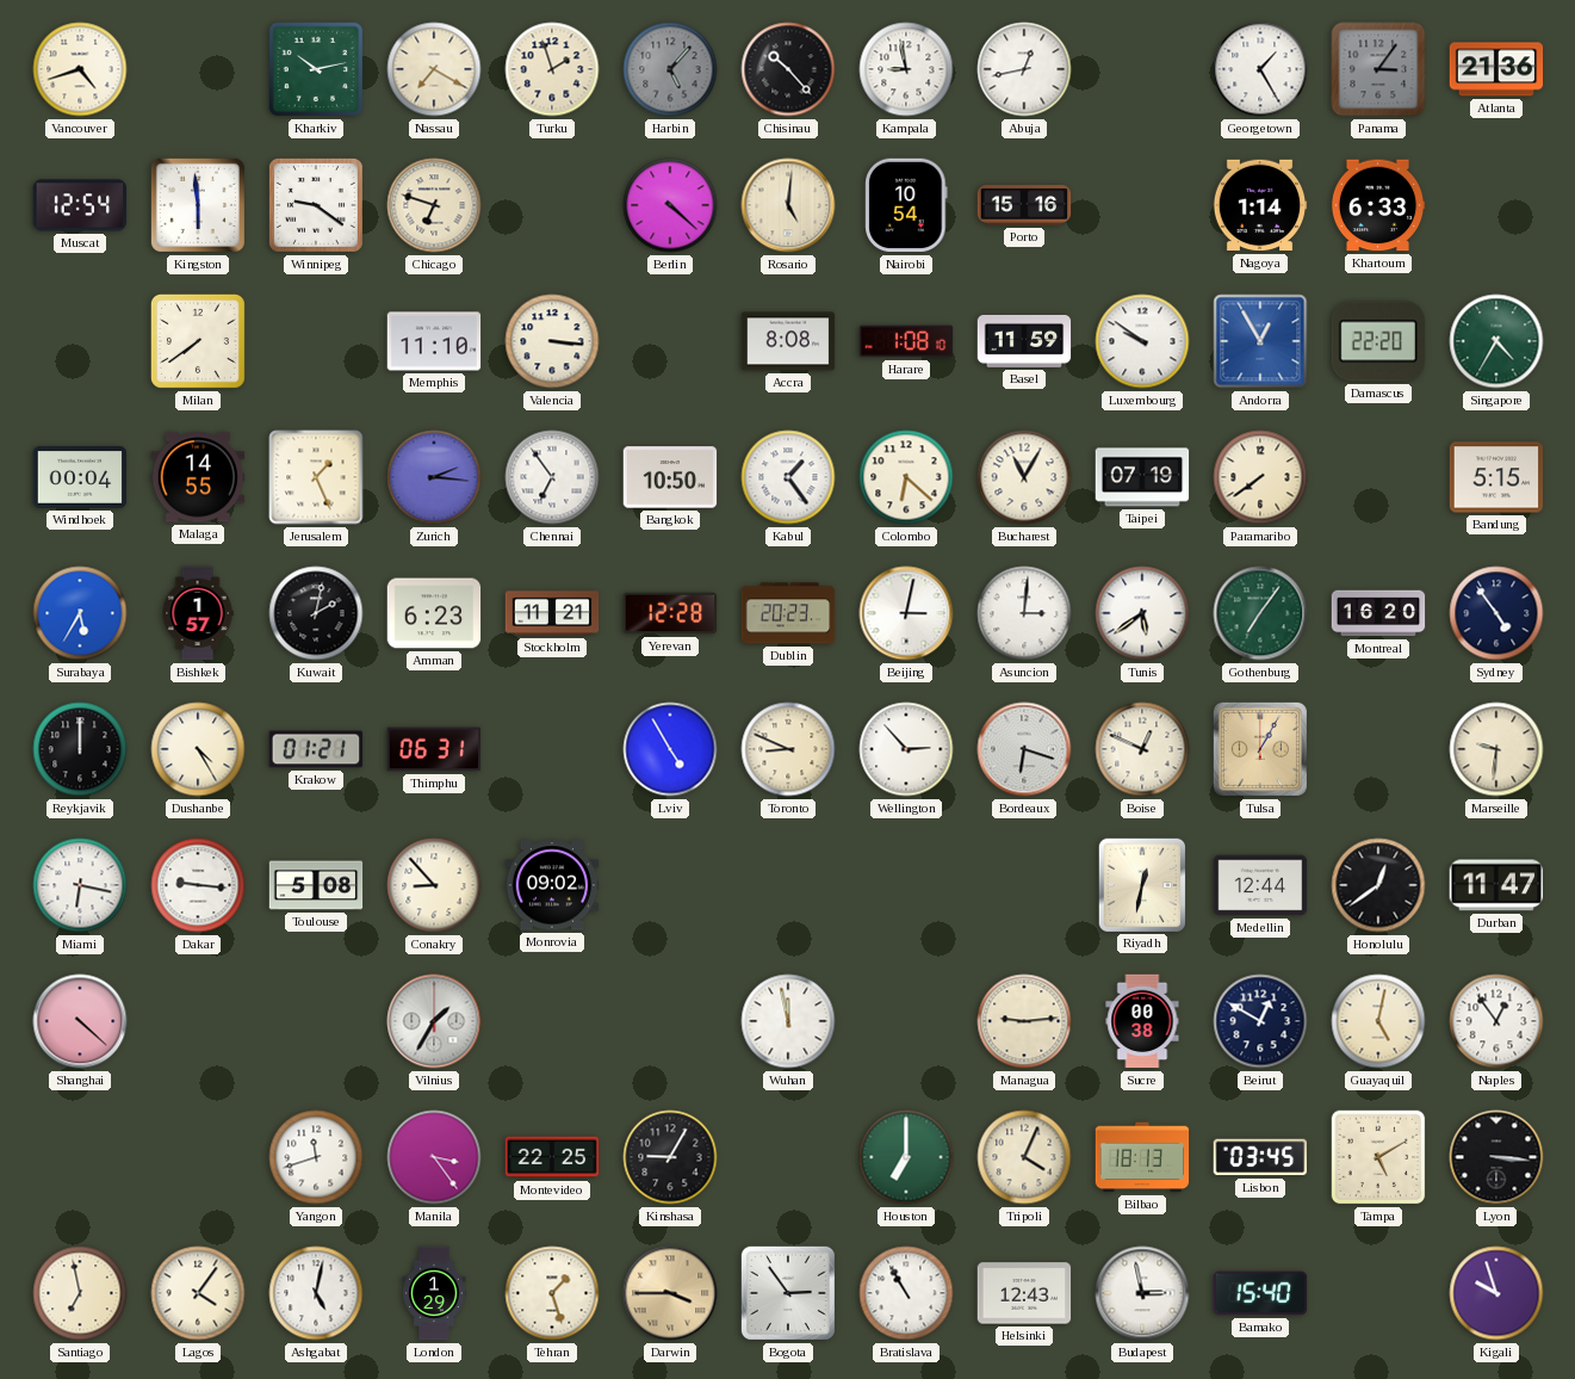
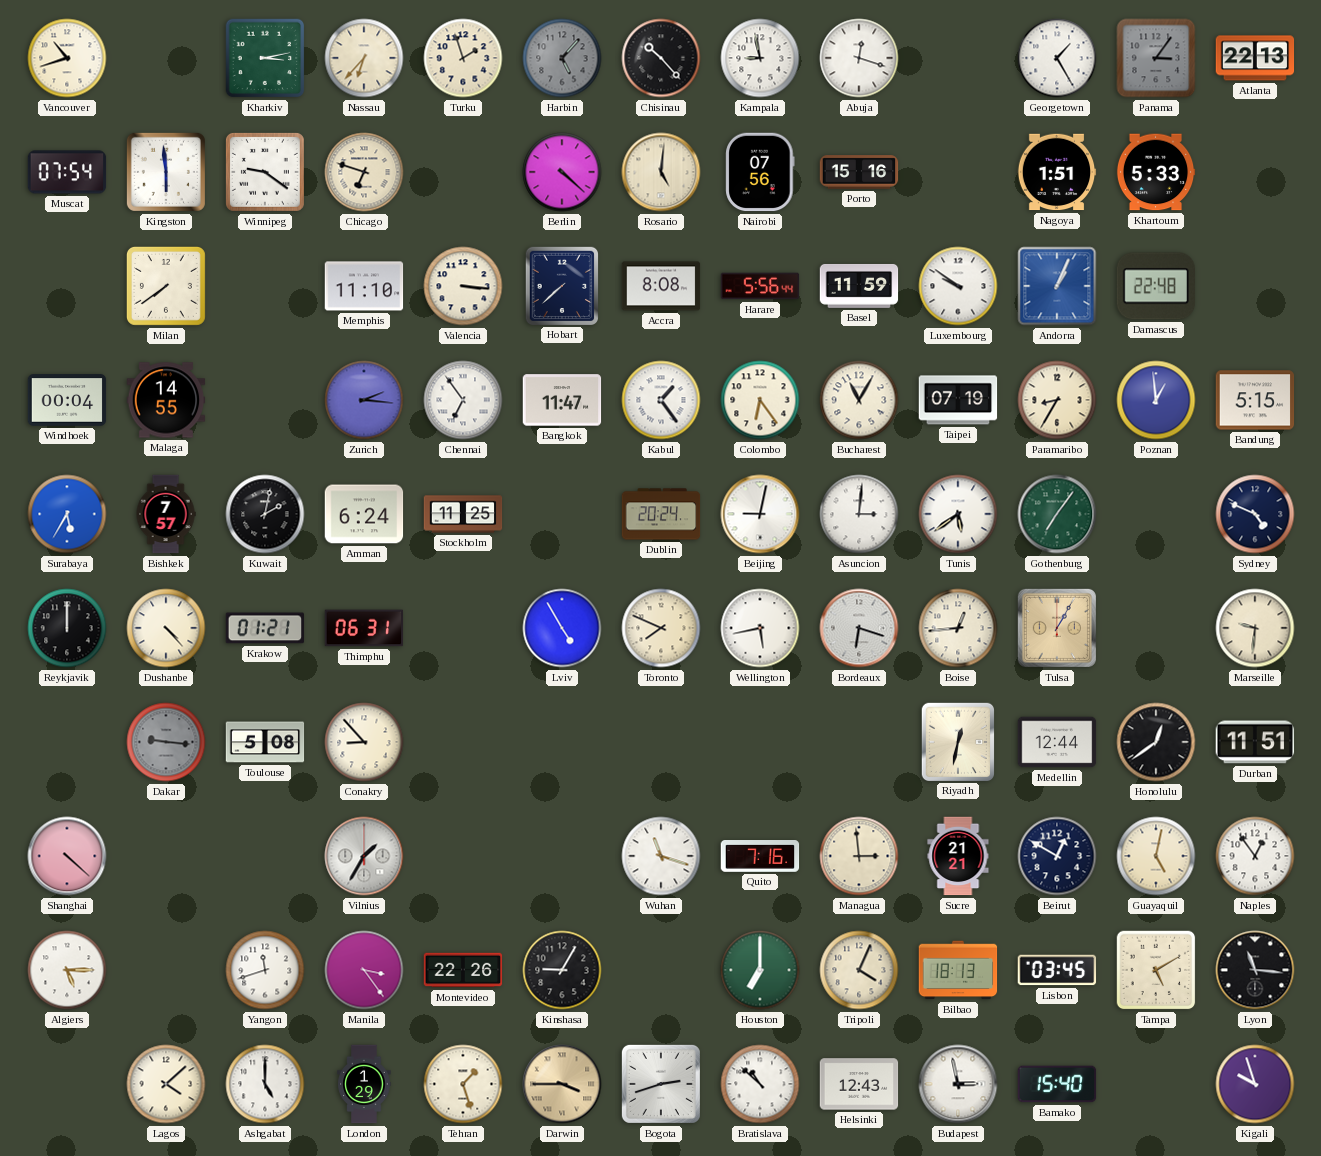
Vancouver: 4:42 -> 10:42 (67, 58)
Kharkiv: 10:13 -> 3:13 (265, 58)
Nassau: 7:20 -> 6:37 (364, 58)
Abuja: 12:43 -> 12:18 (859, 58)
Atlanta: 21:36 -> 22:13 (1255, 58)
Muscat: 12:54 -> 07:54 (67, 172)
Nairobi: 10:54 -> 07:56 (760, 172)
Nagoya: 1:14 -> 1:51 (1057, 172)
Khartoum: 6:33 -> 5:33 (1156, 172)
Hobart: none -> 7:38 (561, 285)
Harare: 1:08 -> 5:56 (760, 286)
Andorra: 12:55 -> 1:04 (1057, 286)
Damascus: 22:20 -> 22:48 (1155, 286)
Singapore: 4:35 -> none (1496, 341)
Jerusalem: 1:26 -> none (316, 477)
Bangkok: 10:50 -> 11:47 (562, 400)
Colombo: 6:22 -> 6:24 (760, 400)
Paramaribo: 7:39 -> 8:35 (1057, 400)
Poznan: none -> 12:59 (1156, 400)
Bishkek: 1:57 -> 7:57 (166, 514)
Amman: 6:23 -> 6:24 (364, 514)
Stockholm: 11:21 -> 11:25 (463, 514)
Yerevan: 12:28 -> none (670, 613)
Dublin: 20:23 -> 20:24 (661, 514)
Beijing: 3:02 -> 9:02 (760, 514)
Montreal: 16:20 -> none (1378, 613)
Sydney: 4:54 -> 4:49 (1255, 514)
Dushanbe: 4:25 -> 4:23 (166, 628)
Toronto: 8:49 -> 7:49 (661, 628)
Wellington: 2:53 -> 5:43 (760, 628)
Boise: 12:49 -> 12:44 (958, 628)
Miami: 6:17 -> none (80, 885)
Dakar dial: white -> grey (166, 742)
Monrovia: 09:02 -> none (552, 885)
Durban: 11:47 -> 11:51 (1255, 742)
Wuhan: 11:58 -> 11:18 (661, 856)
Quito: none -> 7:16 (760, 857)
Managua: 9:14 -> 2:59 (859, 856)
Sucre: 00:38 -> 21:21 (958, 856)
Algiers: none -> 5:15 (67, 970)
Montevideo: 22:25 -> 22:26 (463, 970)
Lyon: 3:16 -> 11:16 (1255, 970)
Santiago: 6:58 -> none (80, 1293)
Lagos: 4:06 -> 4:08 (166, 1084)
Ashgabat: 5:02 -> 5:00 (265, 1084)
Bogota: 2:54 -> 2:42 (661, 1084)
Bratislava: 10:55 -> 10:52 (760, 1084)
